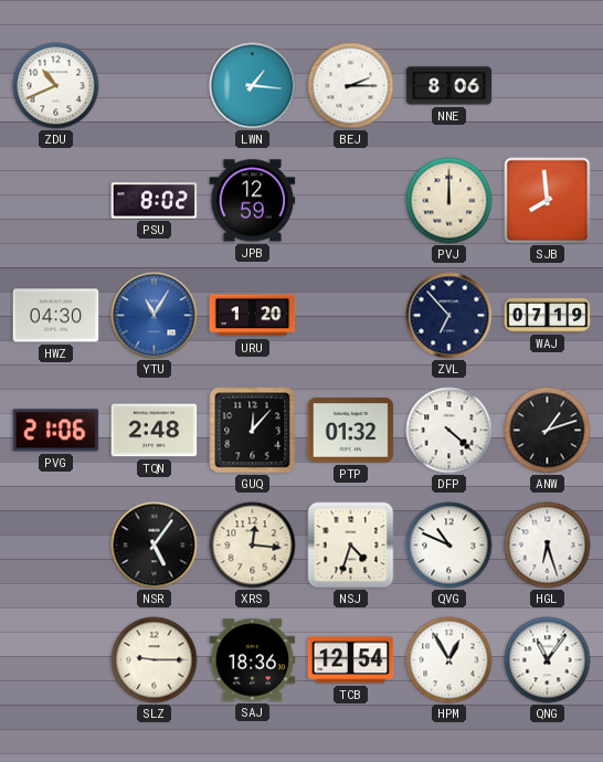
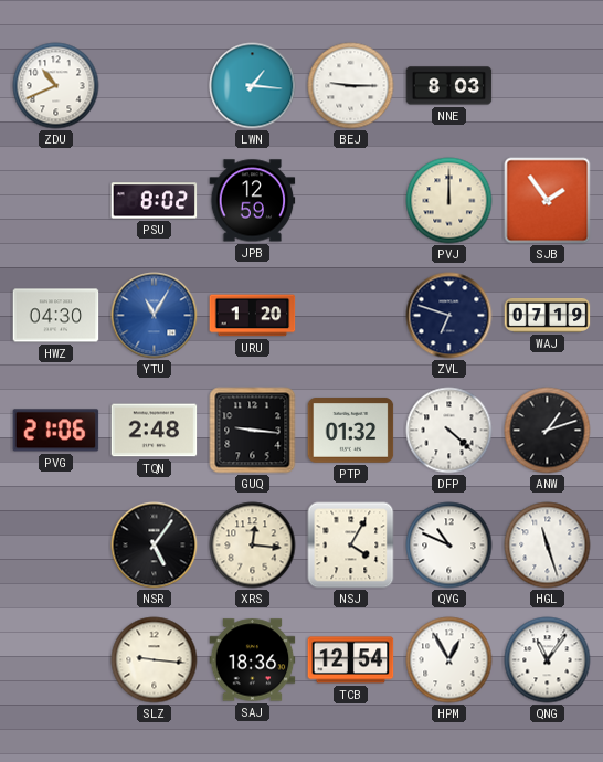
BEJ: 2:15 -> 9:15 (351, 86)
NNE: 8:06 -> 8:03 (449, 86)
SJB: 7:59 -> 1:54 (548, 201)
ZVL: 6:53 -> 6:48 (449, 316)
GUQ: 12:07 -> 9:16 (253, 431)
NSJ: 4:33 -> 4:05 (351, 546)
HGL: 6:27 -> 11:27 (548, 546)
SLZ: 9:15 -> 9:16 (155, 660)
